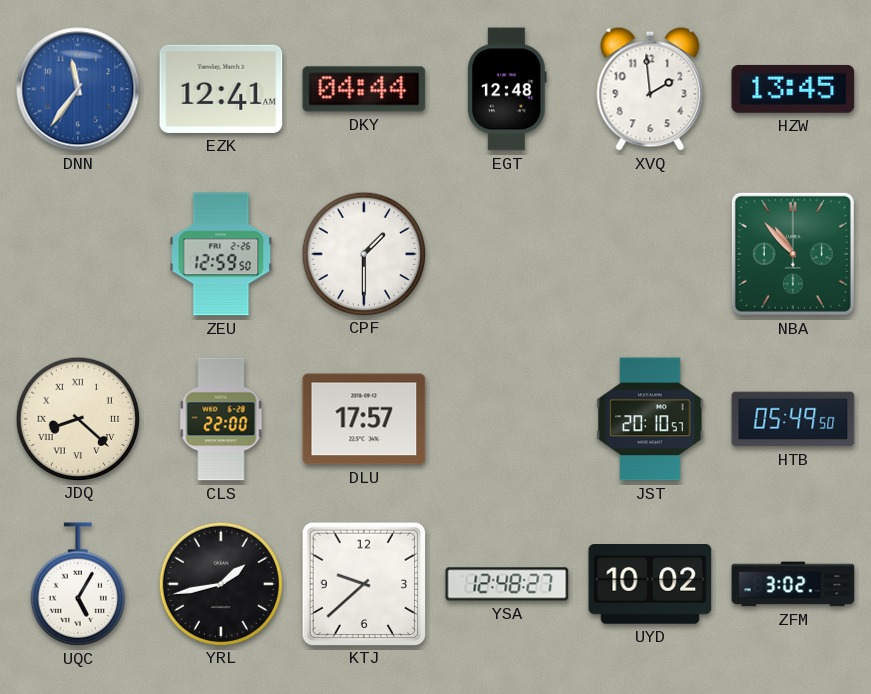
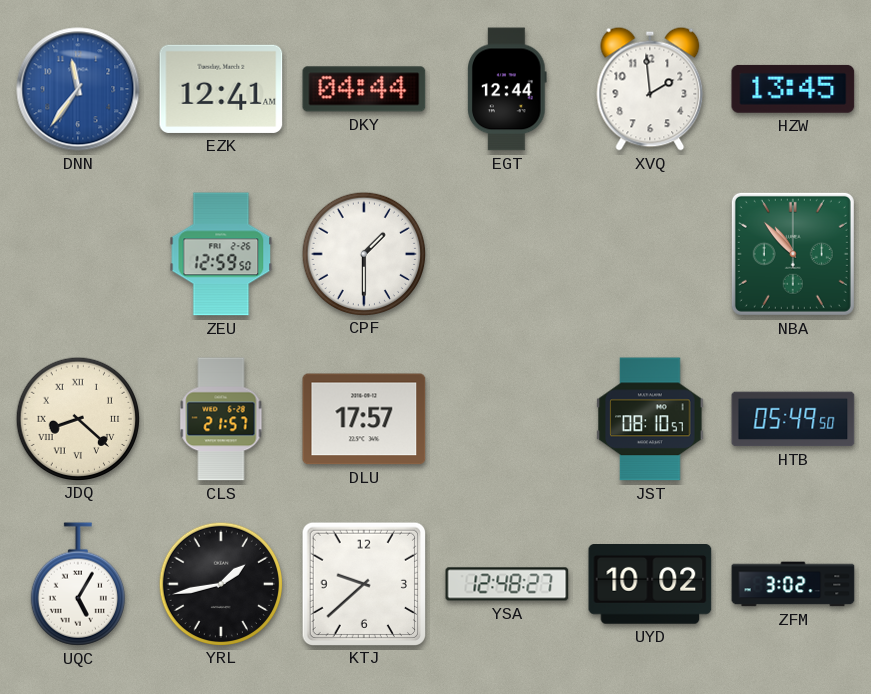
EGT: 12:48 -> 12:44 (508, 89)
CLS: 22:00 -> 21:57 (221, 419)
JST: 20:10 -> 08:10 (650, 419)
